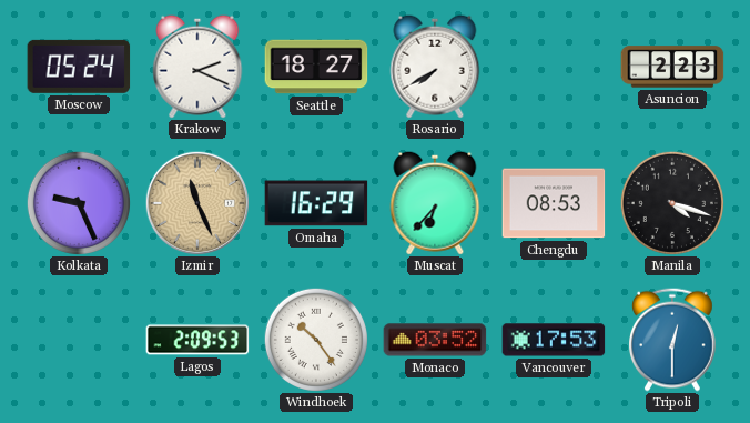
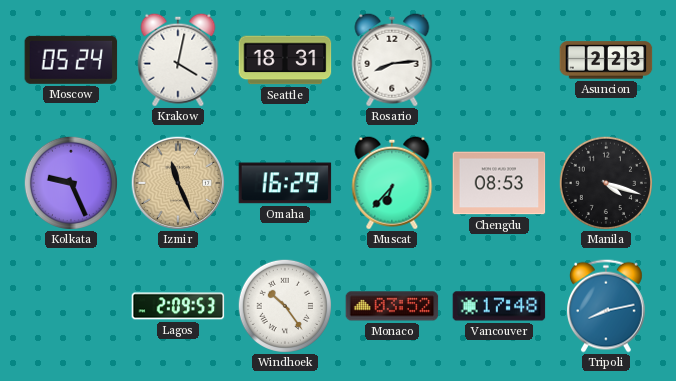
Krakow: 2:19 -> 4:02 (178, 60)
Seattle: 18:27 -> 18:31 (285, 60)
Rosario: 7:40 -> 8:14 (392, 60)
Vancouver: 17:53 -> 17:48 (499, 306)
Tripoli: 12:30 -> 8:13 (607, 306)
